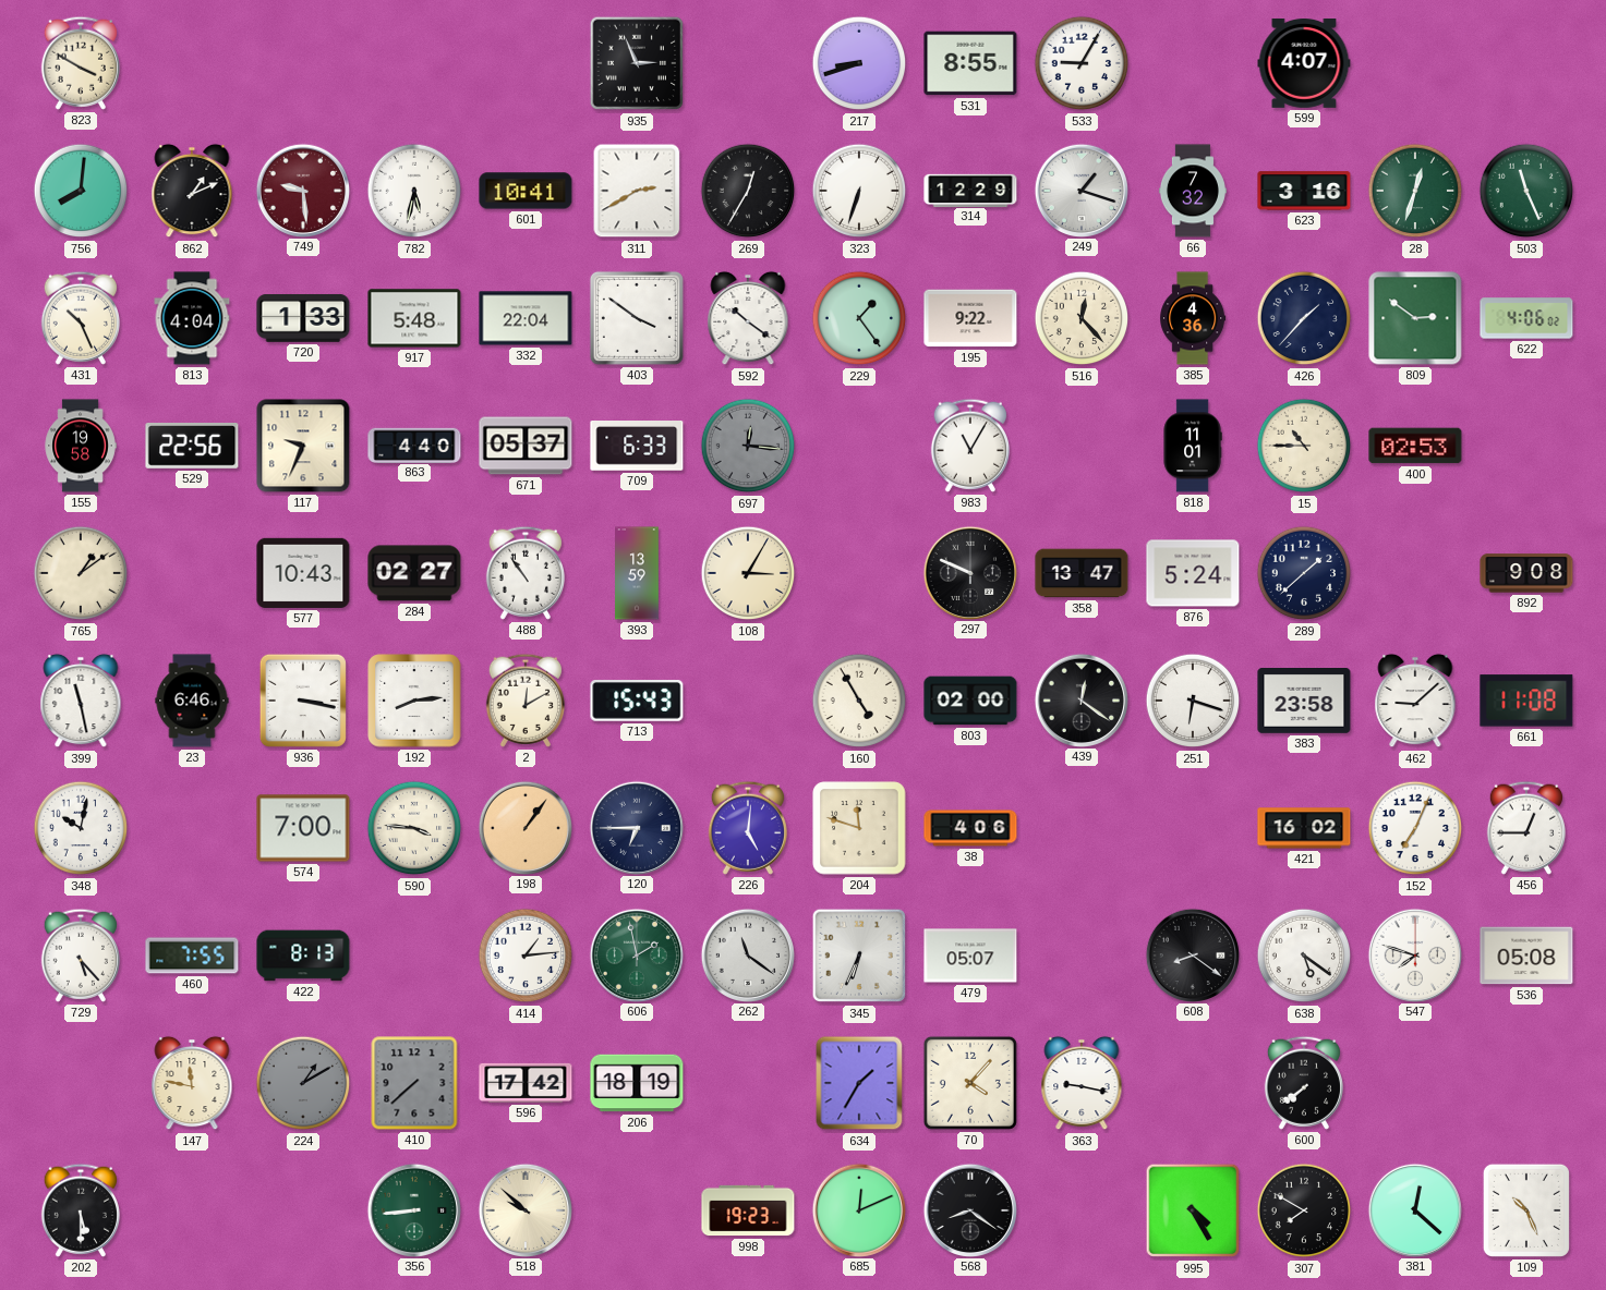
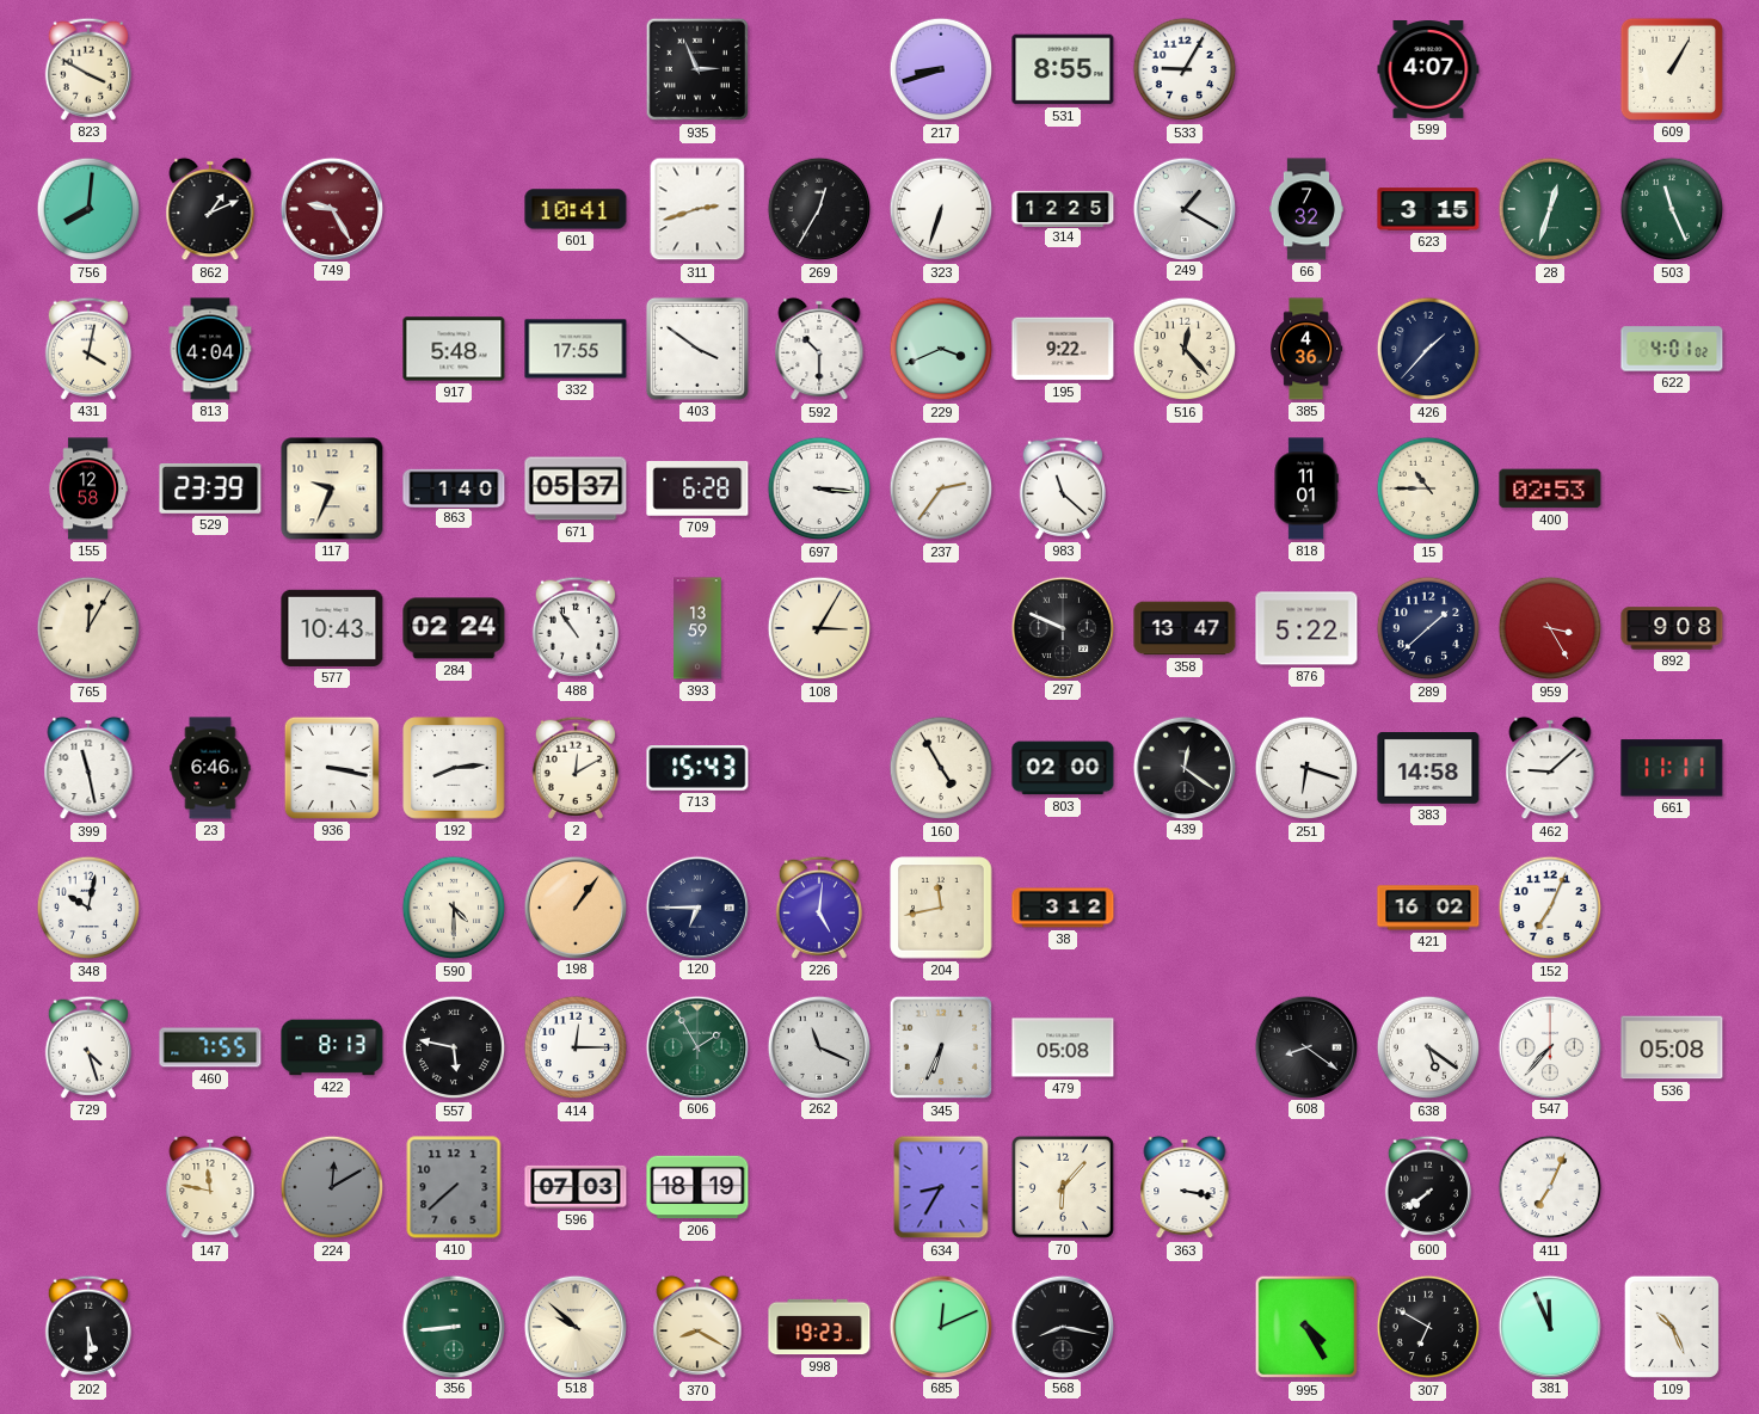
609: none -> 1:05 (1672, 69)
749: 9:29 -> 9:25 (331, 208)
782: 5:32 -> none (414, 191)
311: 2:40 -> 2:42 (697, 209)
314: 12:29 -> 12:25 (1063, 208)
249: 1:18 -> 1:20 (1183, 208)
623: 3:16 -> 3:15 (1428, 209)
431: 10:26 -> 4:02 (88, 349)
720: 1:33 -> none (303, 318)
332: 22:04 -> 17:55 (576, 349)
592: 10:21 -> 10:30 (819, 349)
229: 1:24 -> 3:41 (941, 349)
809: 2:51 -> none (1415, 318)
622: 4:06 -> 4:01 (1672, 349)
155: 19:58 -> 12:58 (88, 488)
529: 22:56 -> 23:39 (210, 490)
863: 4:40 -> 1:40 (454, 487)
709: 6:33 -> 6:28 (697, 490)
697: 12:16 -> 3:16 (819, 488)
697 dial: grey -> white (819, 488)
237: none -> 2:36 (941, 488)
983: 11:05 -> 11:22 (1063, 488)
765: 1:09 -> 12:05 (88, 628)
284: 02:27 -> 02:24 (454, 628)
876: 5:24 -> 5:22 (1306, 628)
959: none -> 3:25 (1550, 628)
383: 23:58 -> 14:58 (1428, 769)
661: 11:08 -> 11:11 (1672, 768)
574: 7:00 -> none (303, 828)
590: 3:46 -> 4:30 (454, 908)
204: 11:48 -> 11:43 (941, 908)
38: 4:06 -> 3:12 (1063, 908)
456: 12:45 -> none (1526, 828)
729: 5:23 -> 4:27 (88, 1047)
557: none -> 5:47 (454, 1047)
414: 1:14 -> 12:15 (576, 1047)
606: 1:58 -> 1:55 (696, 1046)
262: 11:21 -> 11:19 (818, 1046)
479: 05:07 -> 05:08 (1063, 1047)
547: 7:48 -> 7:37 (1549, 1046)
224: 1:10 -> 12:10 (332, 1187)
596: 17:42 -> 07:03 (576, 1187)
634: 1:35 -> 8:35 (941, 1187)
70: 4:07 -> 6:07 (1063, 1187)
363: 9:17 -> 3:17 (1185, 1187)
411: none -> 7:04 (1550, 1187)
370: none -> 8:20 (697, 1327)
568: 8:21 -> 8:17 (1062, 1326)
307: 7:50 -> 6:50 (1428, 1327)
381: 12:22 -> 11:56 (1549, 1326)
